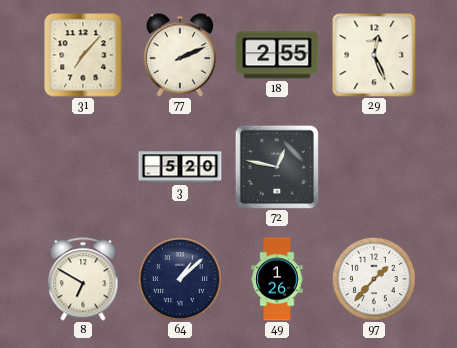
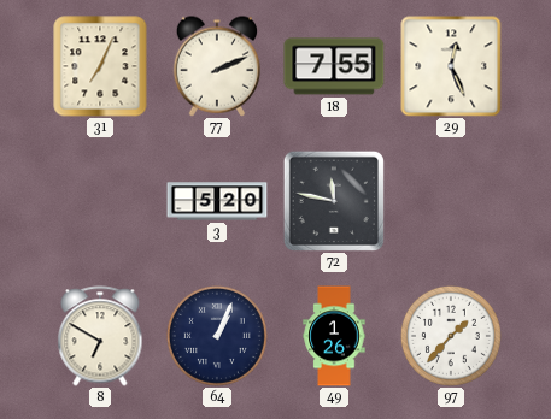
31: 7:07 -> 7:04 (100, 66)
18: 2:55 -> 7:55 (334, 66)
72: 12:47 -> 11:47 (334, 201)
64: 1:08 -> 1:04 (217, 336)
